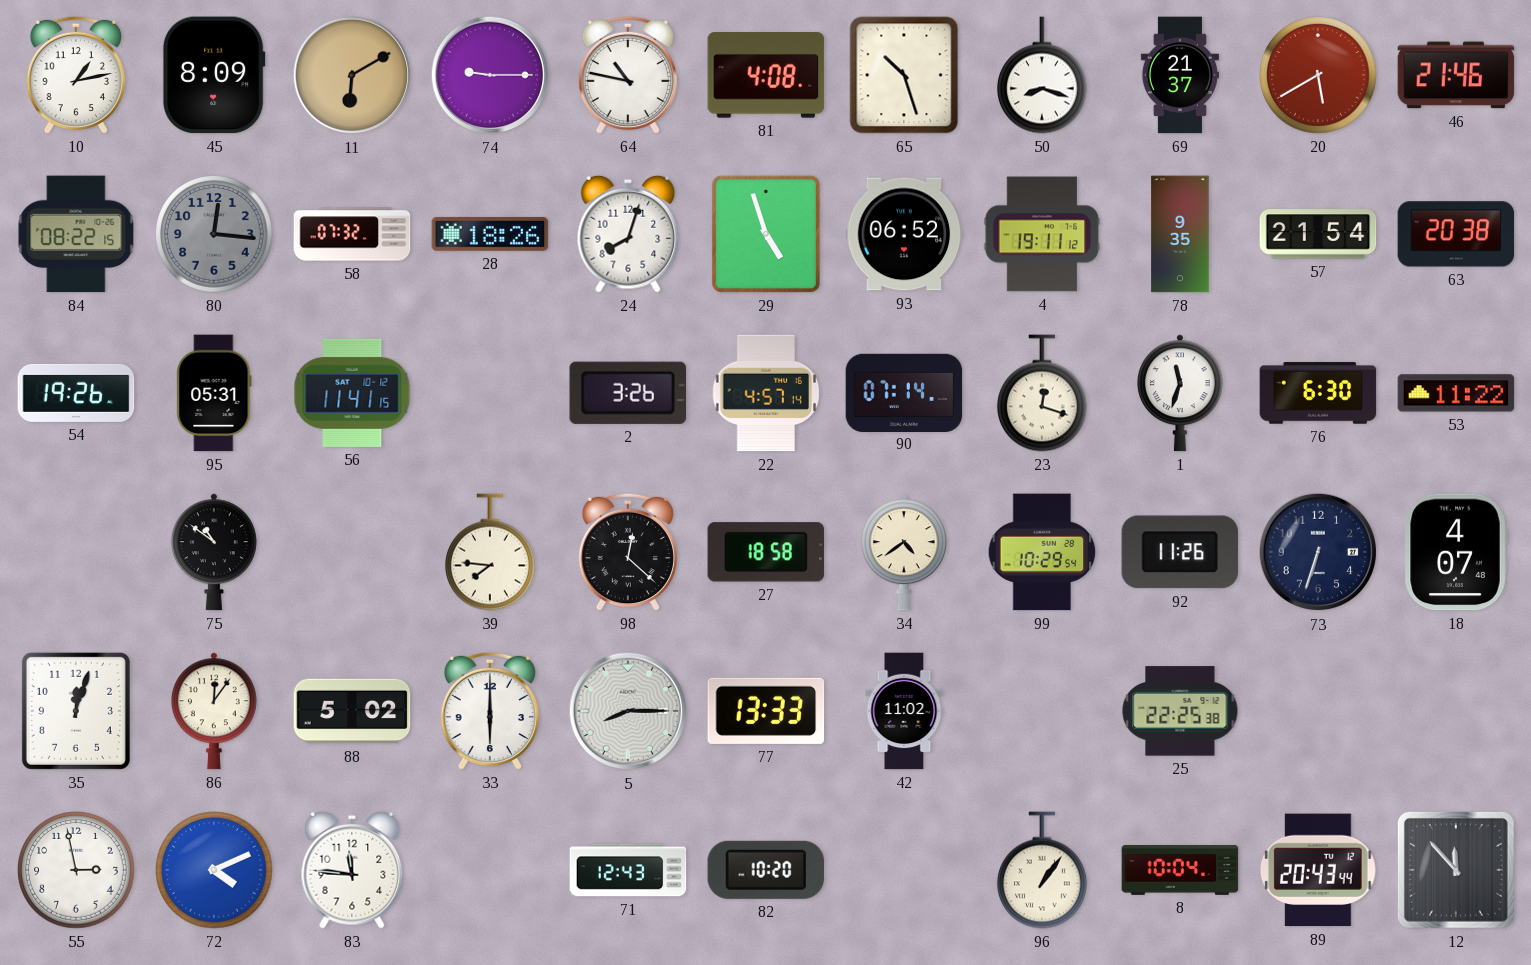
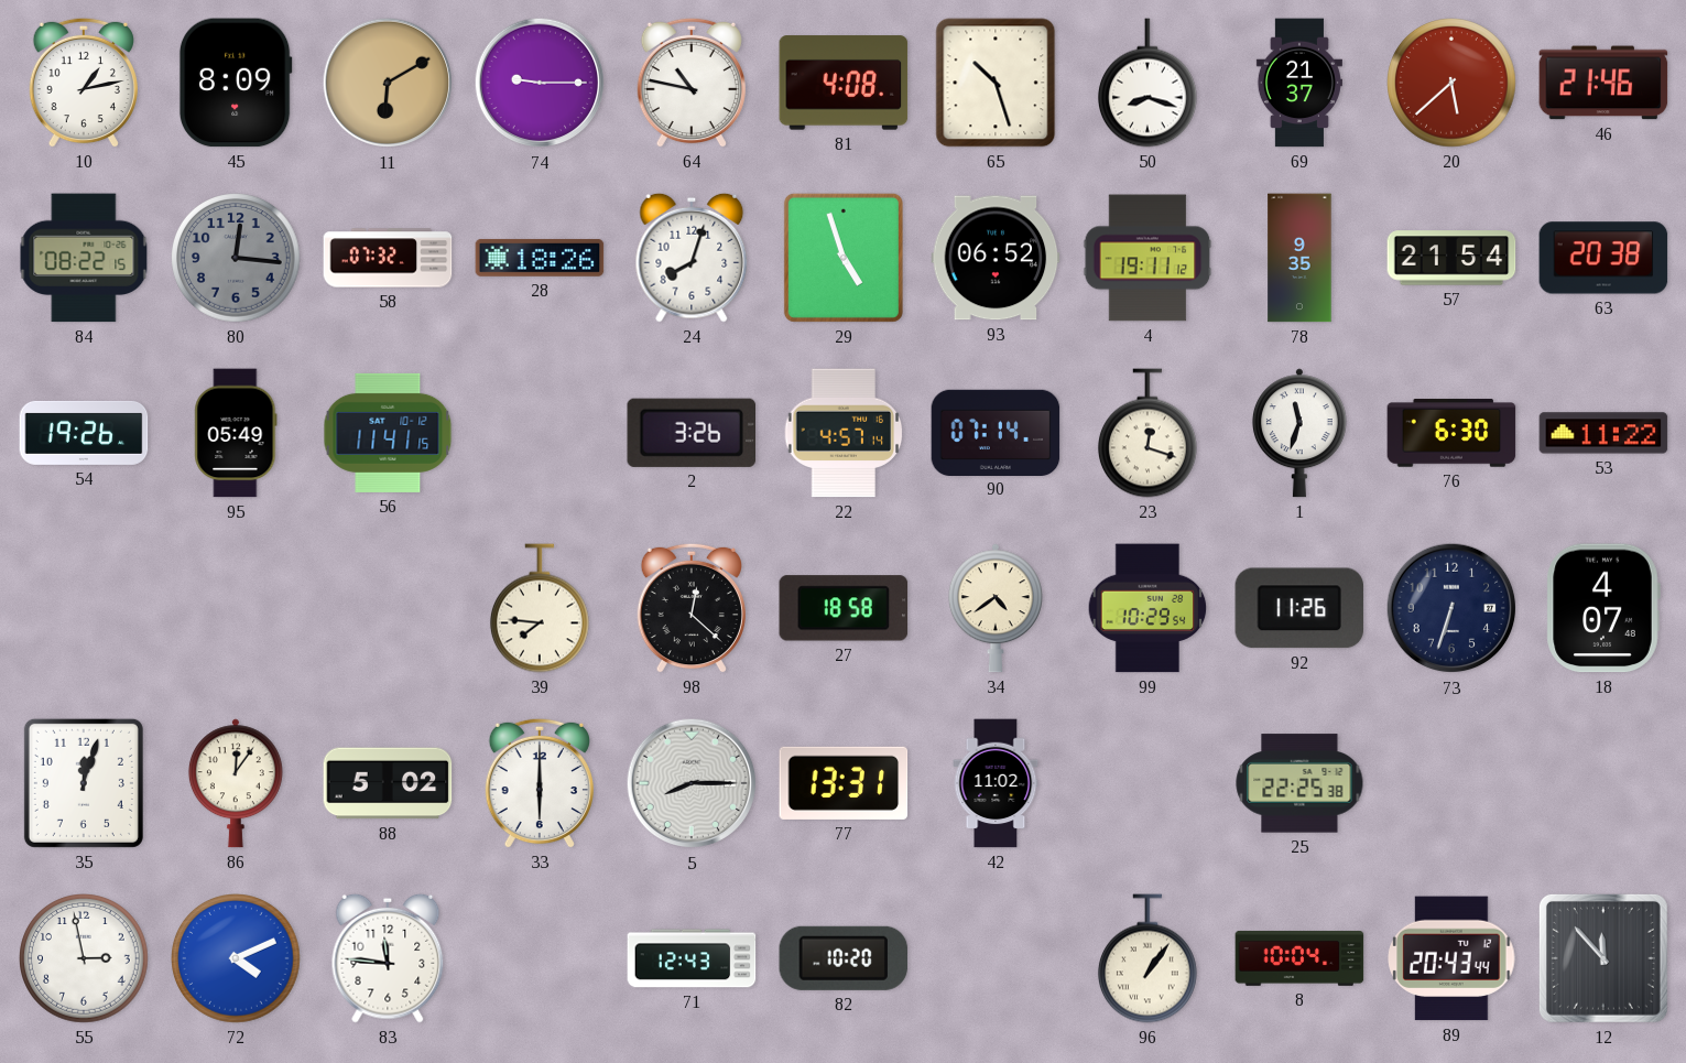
20: 5:40 -> 5:38 (1453, 84)
95: 05:31 -> 05:49 (236, 433)
75: 10:51 -> none (214, 552)
77: 13:33 -> 13:31 (844, 783)
